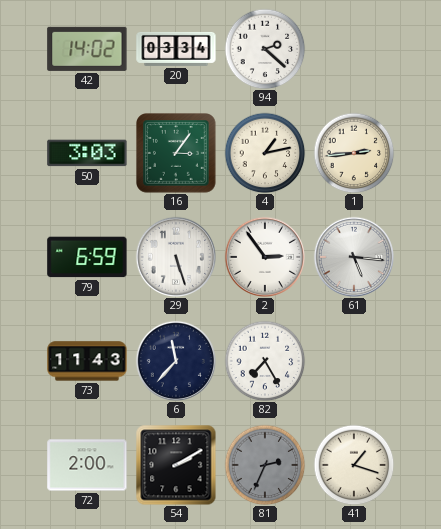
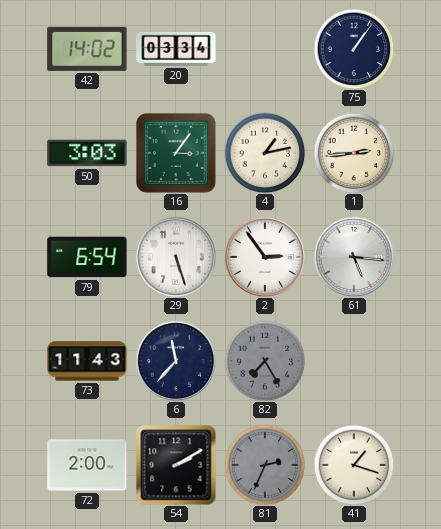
94: 2:22 -> none (265, 49)
75: none -> 1:06 (354, 49)
79: 6:59 -> 6:54 (87, 257)
82 dial: white -> grey (265, 361)
